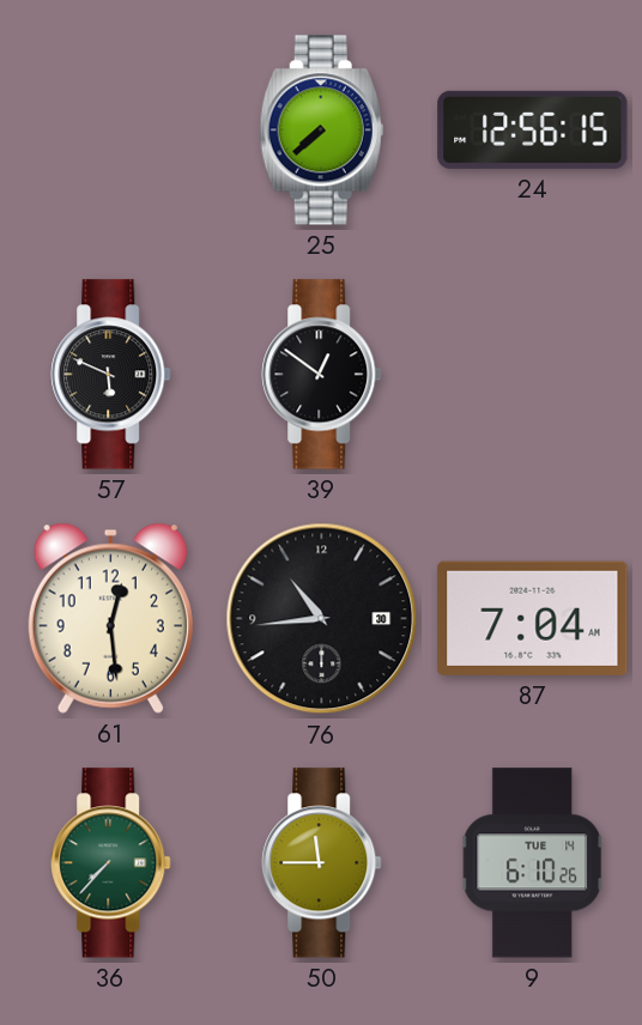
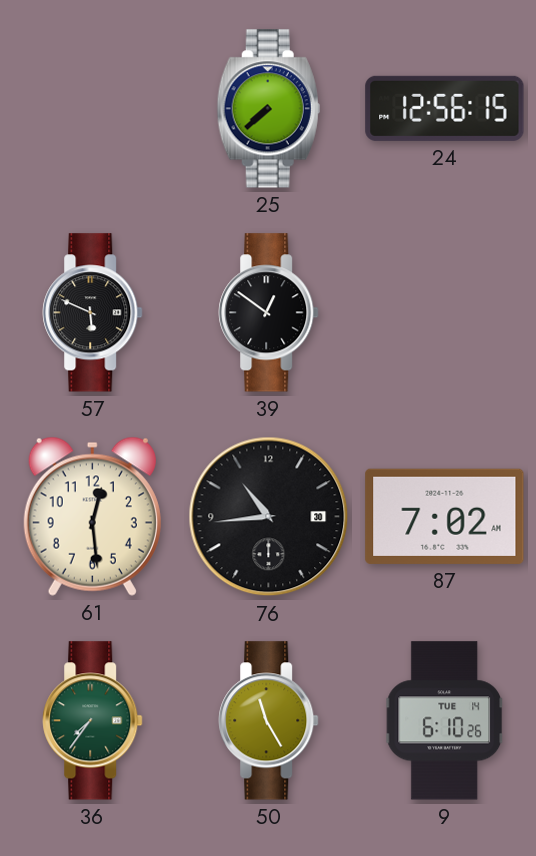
87: 7:04 -> 7:02 (445, 516)
36: 7:37 -> 7:36 (93, 721)
50: 11:45 -> 11:25 (269, 721)
